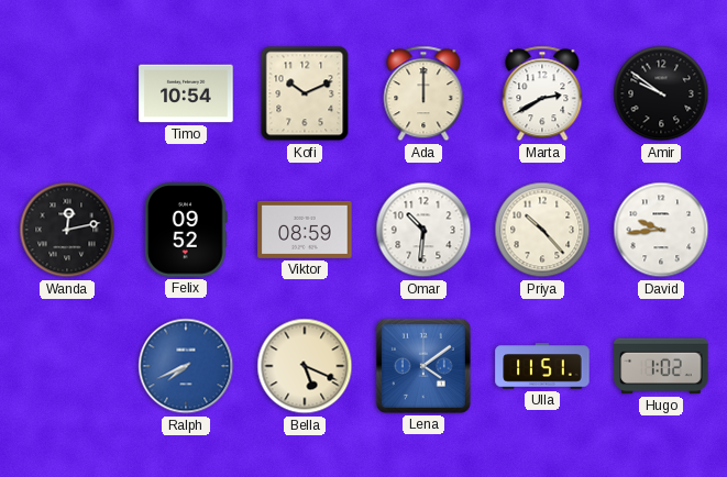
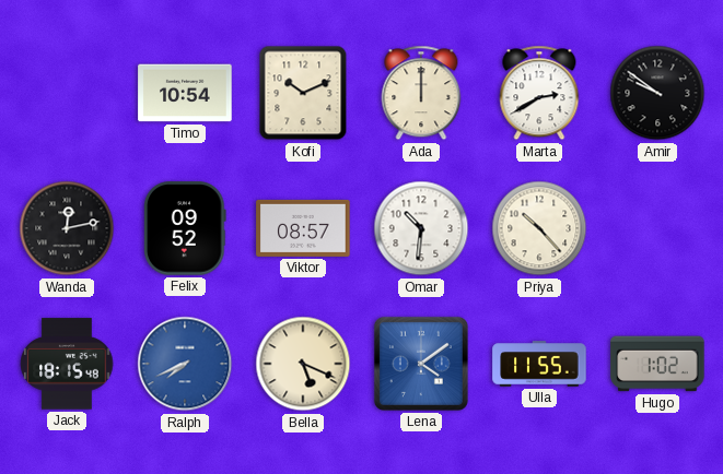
Viktor: 08:59 -> 08:57 (303, 228)
David: 9:44 -> none (661, 230)
Jack: none -> 18:15 (67, 364)
Ulla: 11:51 -> 11:55 (539, 364)
